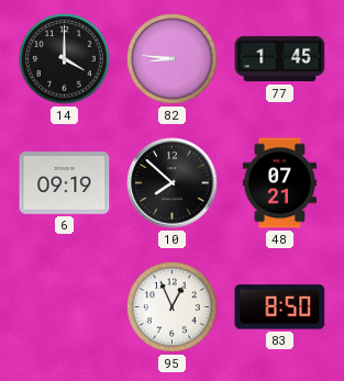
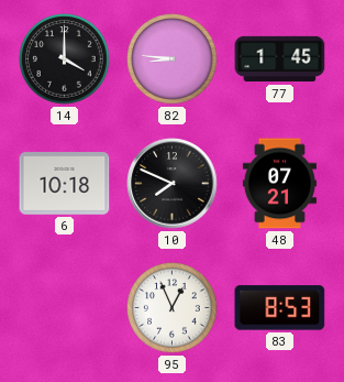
6: 09:19 -> 10:18 (65, 184)
10: 7:52 -> 7:49 (173, 184)
83: 8:50 -> 8:53 (280, 308)
